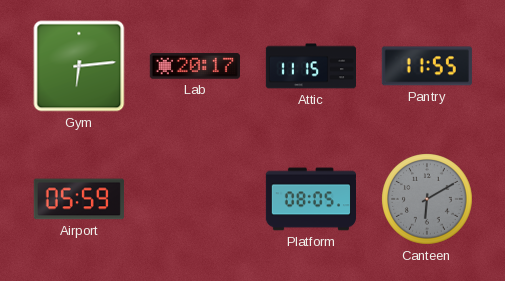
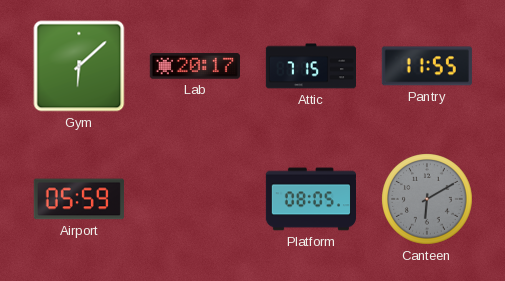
Gym: 6:14 -> 6:08 (79, 66)
Attic: 11:15 -> 7:15 (310, 66)
